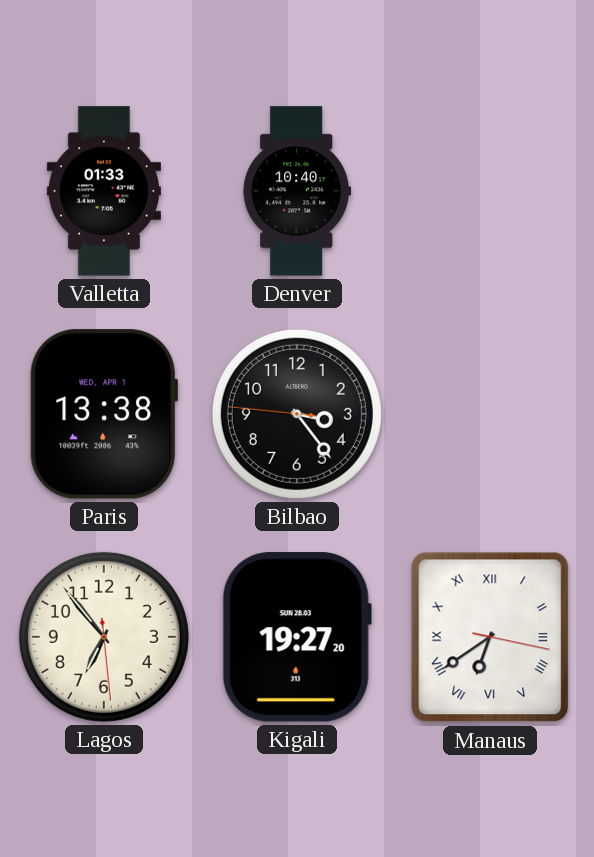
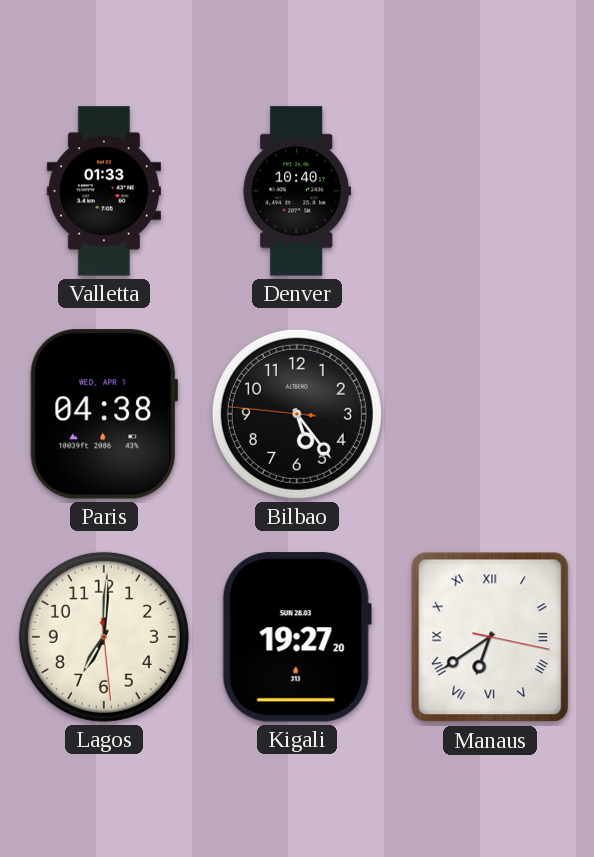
Paris: 13:38 -> 04:38 (104, 414)
Bilbao: 3:23 -> 5:23 (297, 414)
Lagos: 6:53 -> 7:00 (104, 637)
